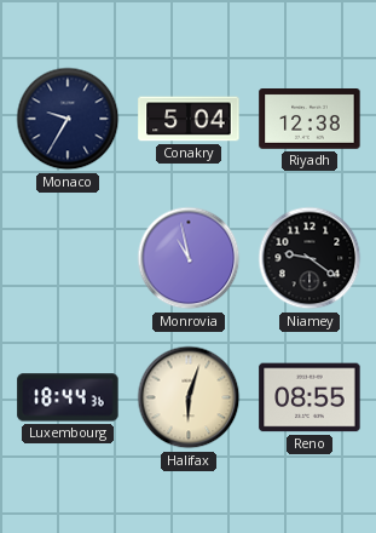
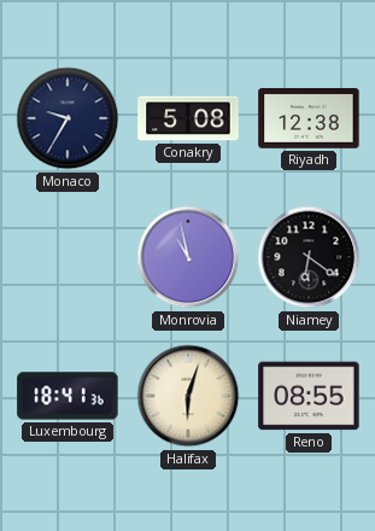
Conakry: 5:04 -> 5:08 (188, 118)
Niamey: 9:21 -> 6:21 (309, 257)
Luxembourg: 18:44 -> 18:41 (68, 396)
